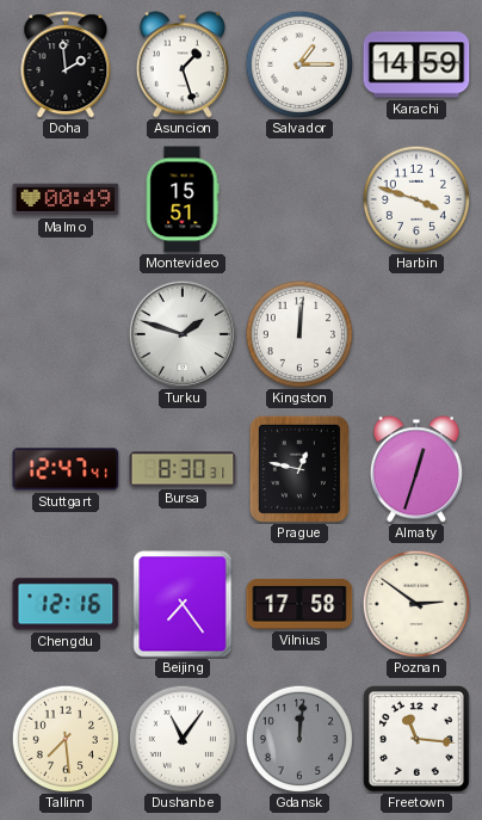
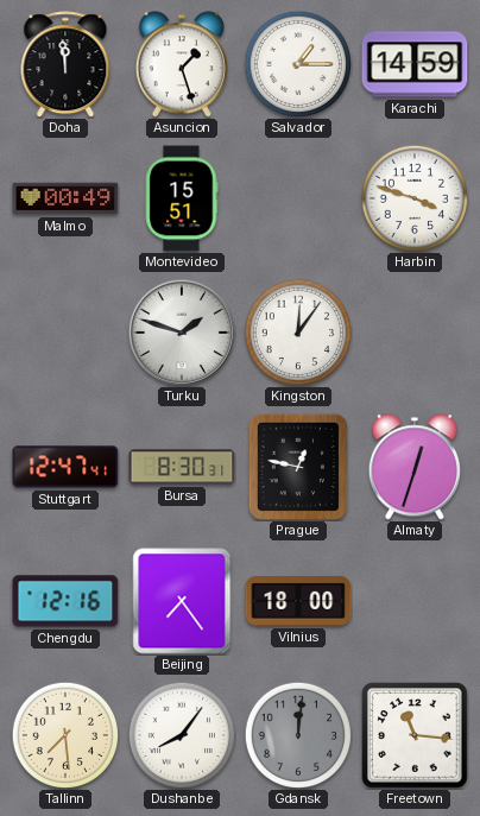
Doha: 1:59 -> 11:59 (65, 64)
Kingston: 12:01 -> 12:06 (297, 331)
Vilnius: 17:58 -> 18:00 (298, 601)
Poznan: 2:51 -> none (415, 603)
Dushanbe: 11:06 -> 8:06 (181, 734)
